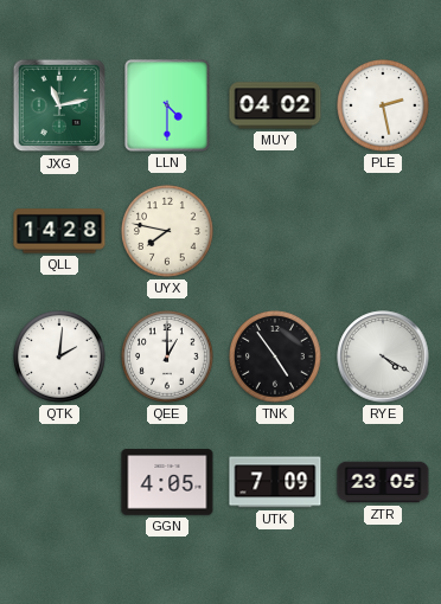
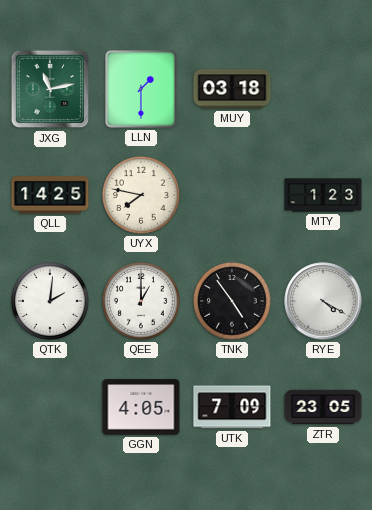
LLN: 4:30 -> 1:30 (141, 89)
MUY: 04:02 -> 03:18 (232, 89)
PLE: 2:28 -> none (384, 107)
QLL: 14:28 -> 14:25 (50, 195)
MTY: none -> 1:23 (323, 195)
